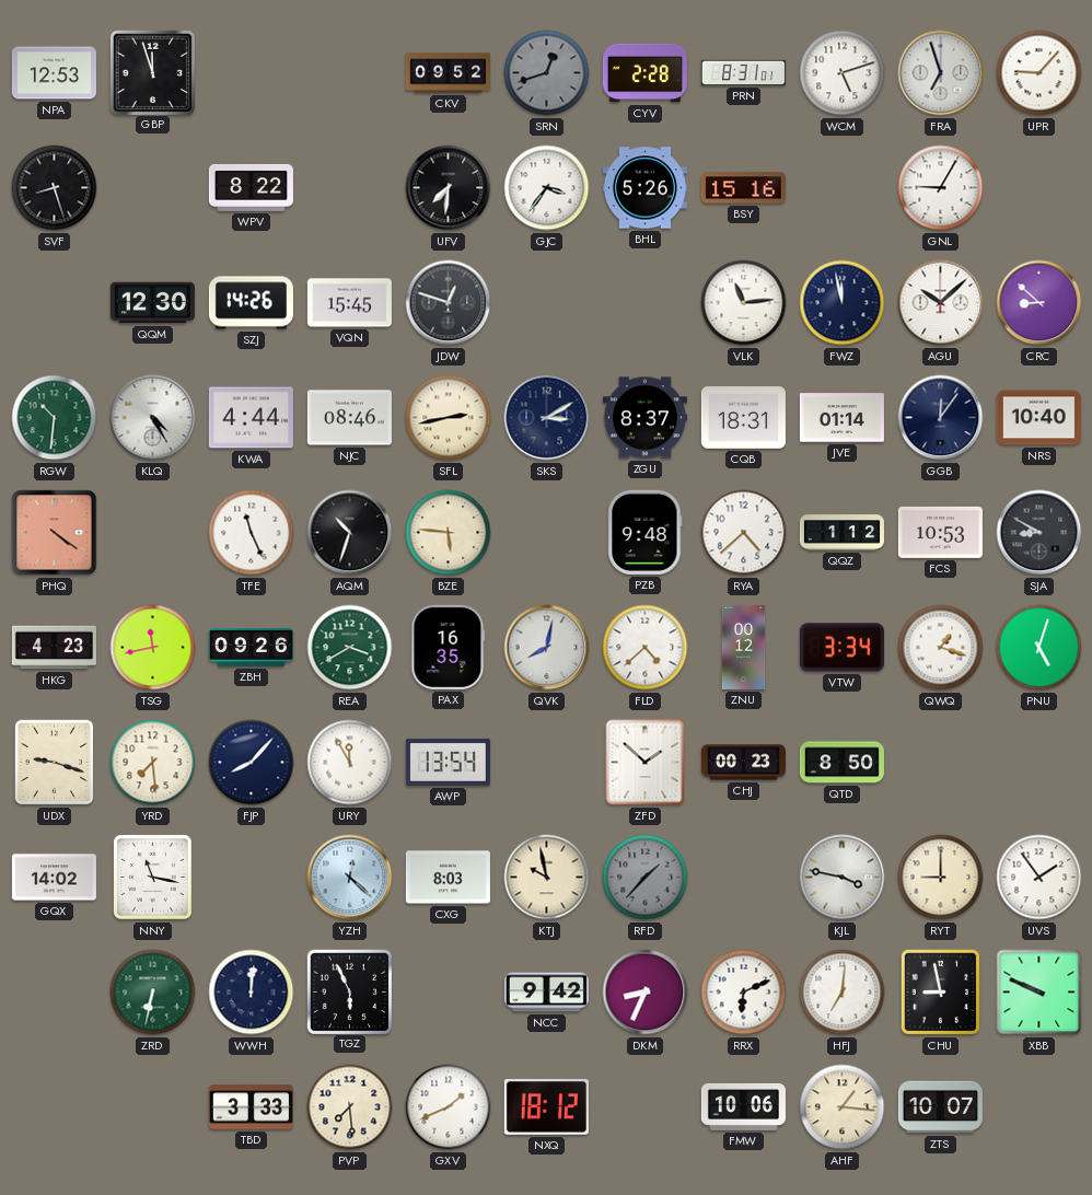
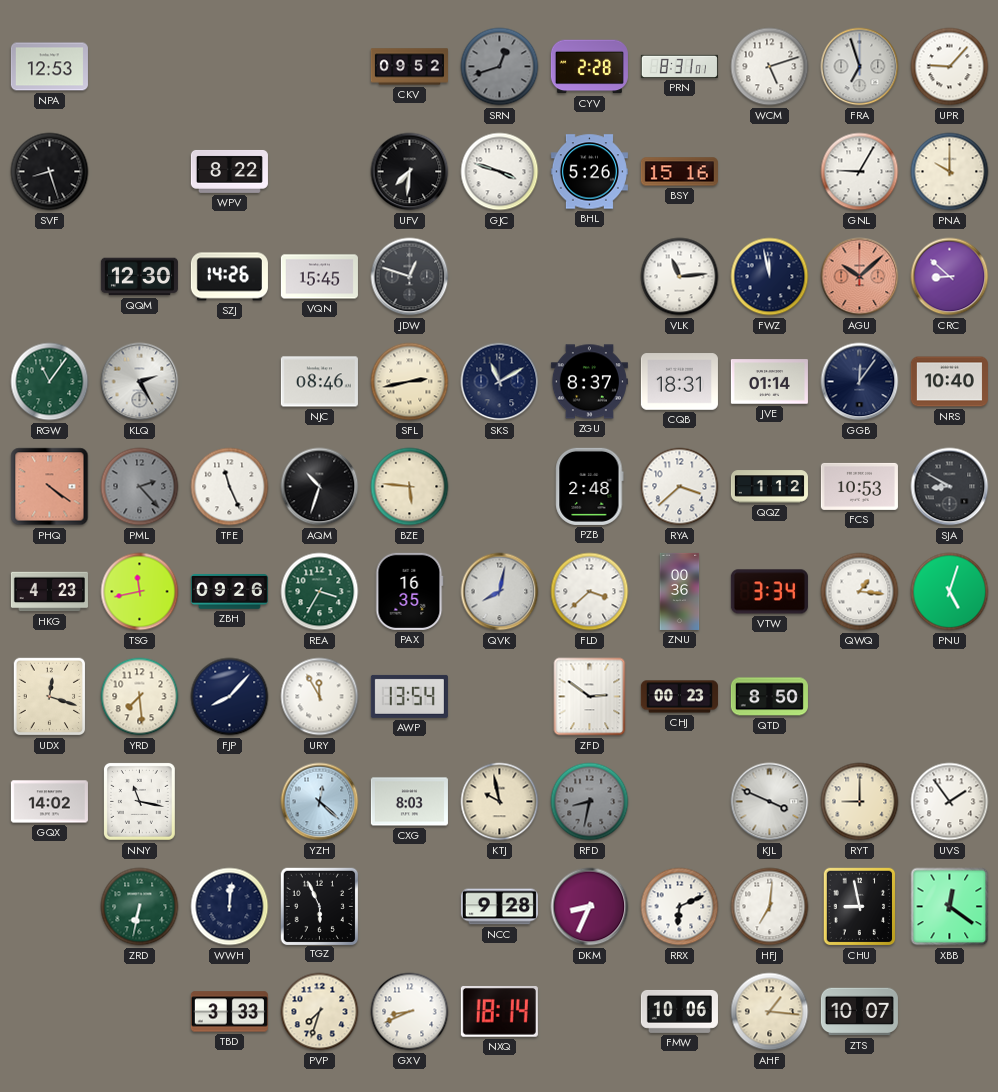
GBP: 11:57 -> none (152, 72)
GJC: 3:36 -> 3:48 (500, 172)
PNA: none -> 10:00 (950, 172)
AGU dial: white -> salmon (860, 277)
RGW: 10:31 -> 11:06 (50, 382)
KLQ: 4:25 -> 2:25 (140, 382)
KWA: 4:44 -> none (251, 418)
SKS: 3:10 -> 11:10 (500, 382)
PML: none -> 2:23 (140, 487)
PZB: 9:48 -> 2:48 (590, 486)
RYA: 4:38 -> 3:38 (680, 487)
REA: 3:40 -> 3:35 (320, 592)
FLD: 4:38 -> 3:38 (590, 592)
ZNU: 00:12 -> 00:36 (680, 591)
QWQ: 1:18 -> 1:16 (860, 592)
UDX: 9:18 -> 12:18 (50, 697)
ZFD: 1:52 -> 2:51 (590, 697)
RFD: 1:37 -> 8:32 (590, 802)
KJL: 3:47 -> 3:49 (770, 802)
NCC: 9:42 -> 9:28 (499, 907)
XBB: 9:49 -> 12:21 (950, 907)
PVP: 7:29 -> 7:33 (320, 1012)
GXV: 1:41 -> 8:41 (410, 1012)
NXQ: 18:12 -> 18:14 (499, 1012)
